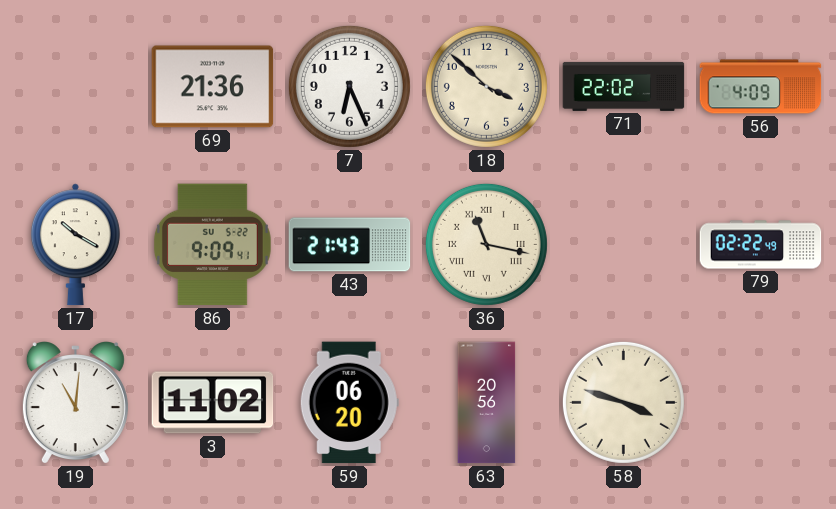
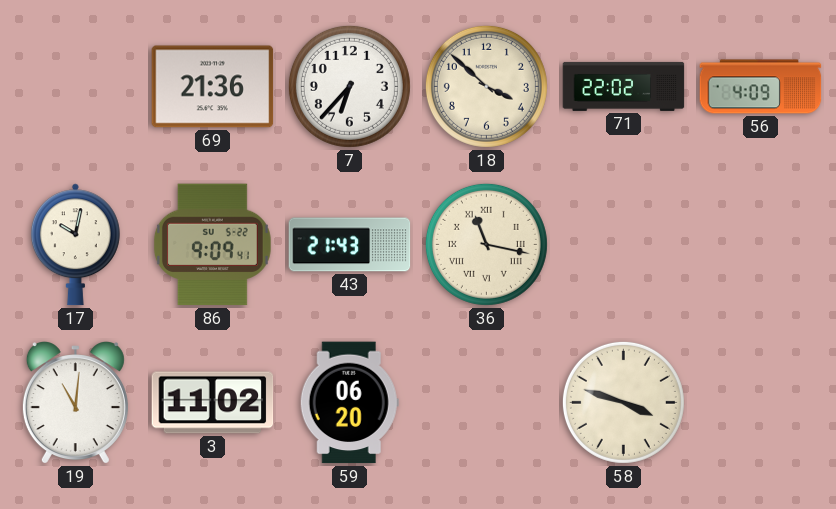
7: 6:26 -> 6:37 (349, 86)
17: 10:20 -> 10:02 (75, 245)
79: 02:22 -> none (761, 245)
63: 20:56 -> none (487, 403)
